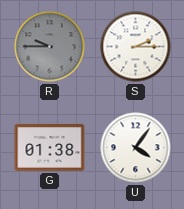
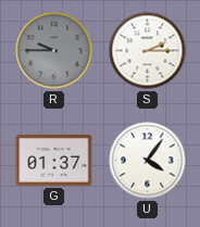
G: 01:38 -> 01:37 (54, 161)
